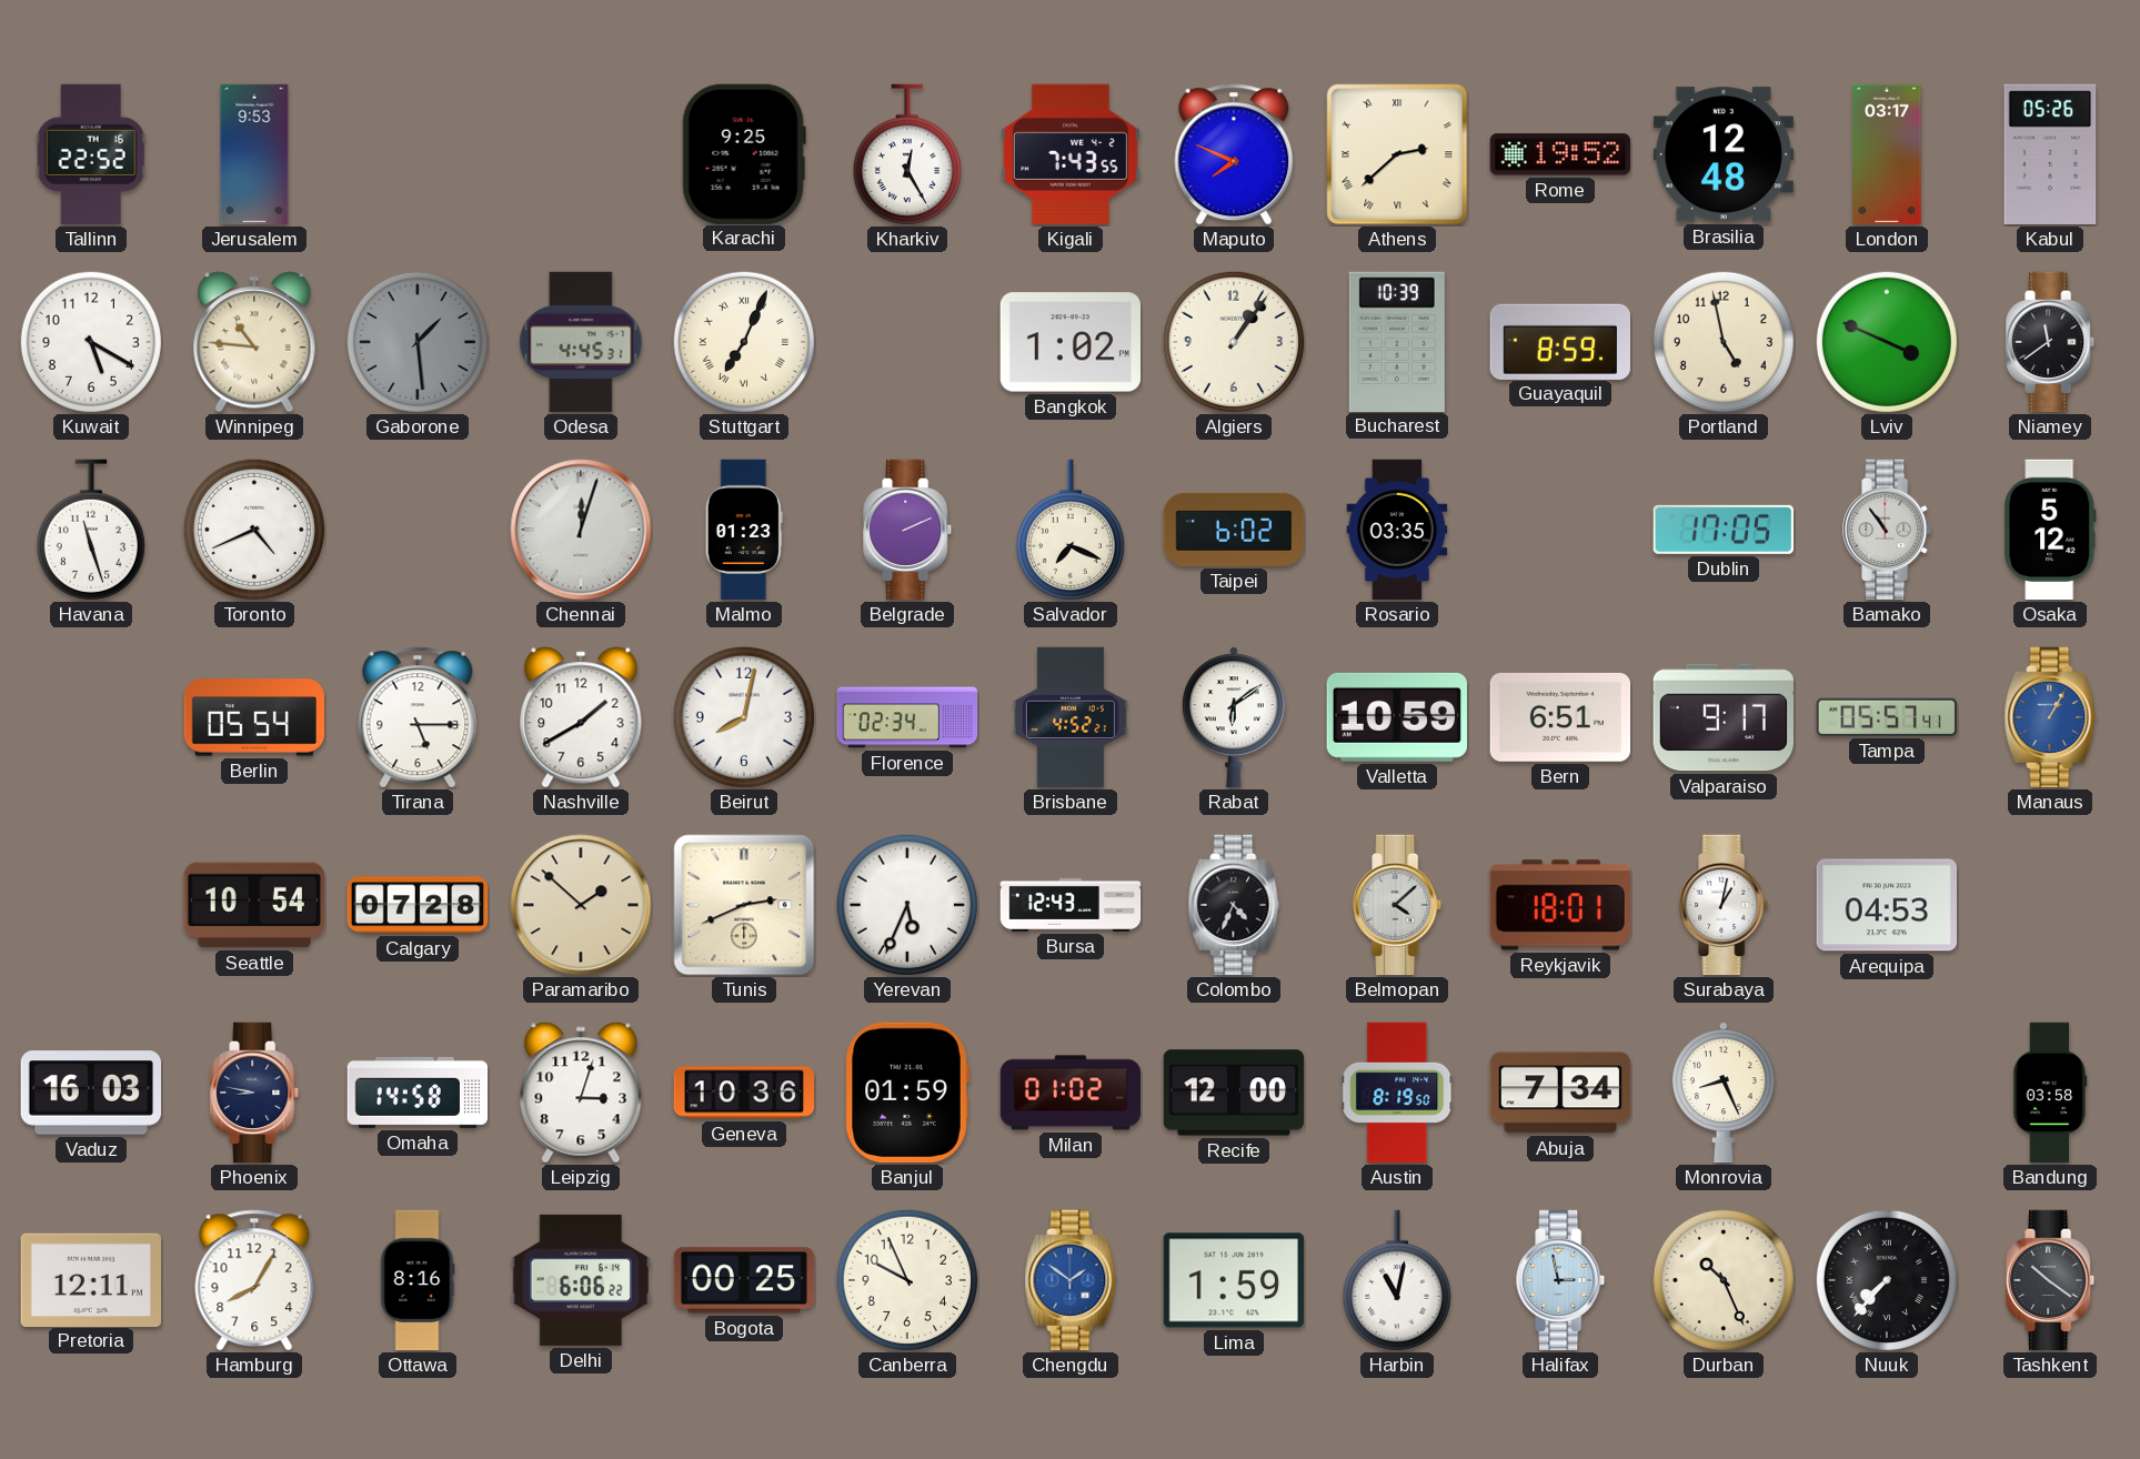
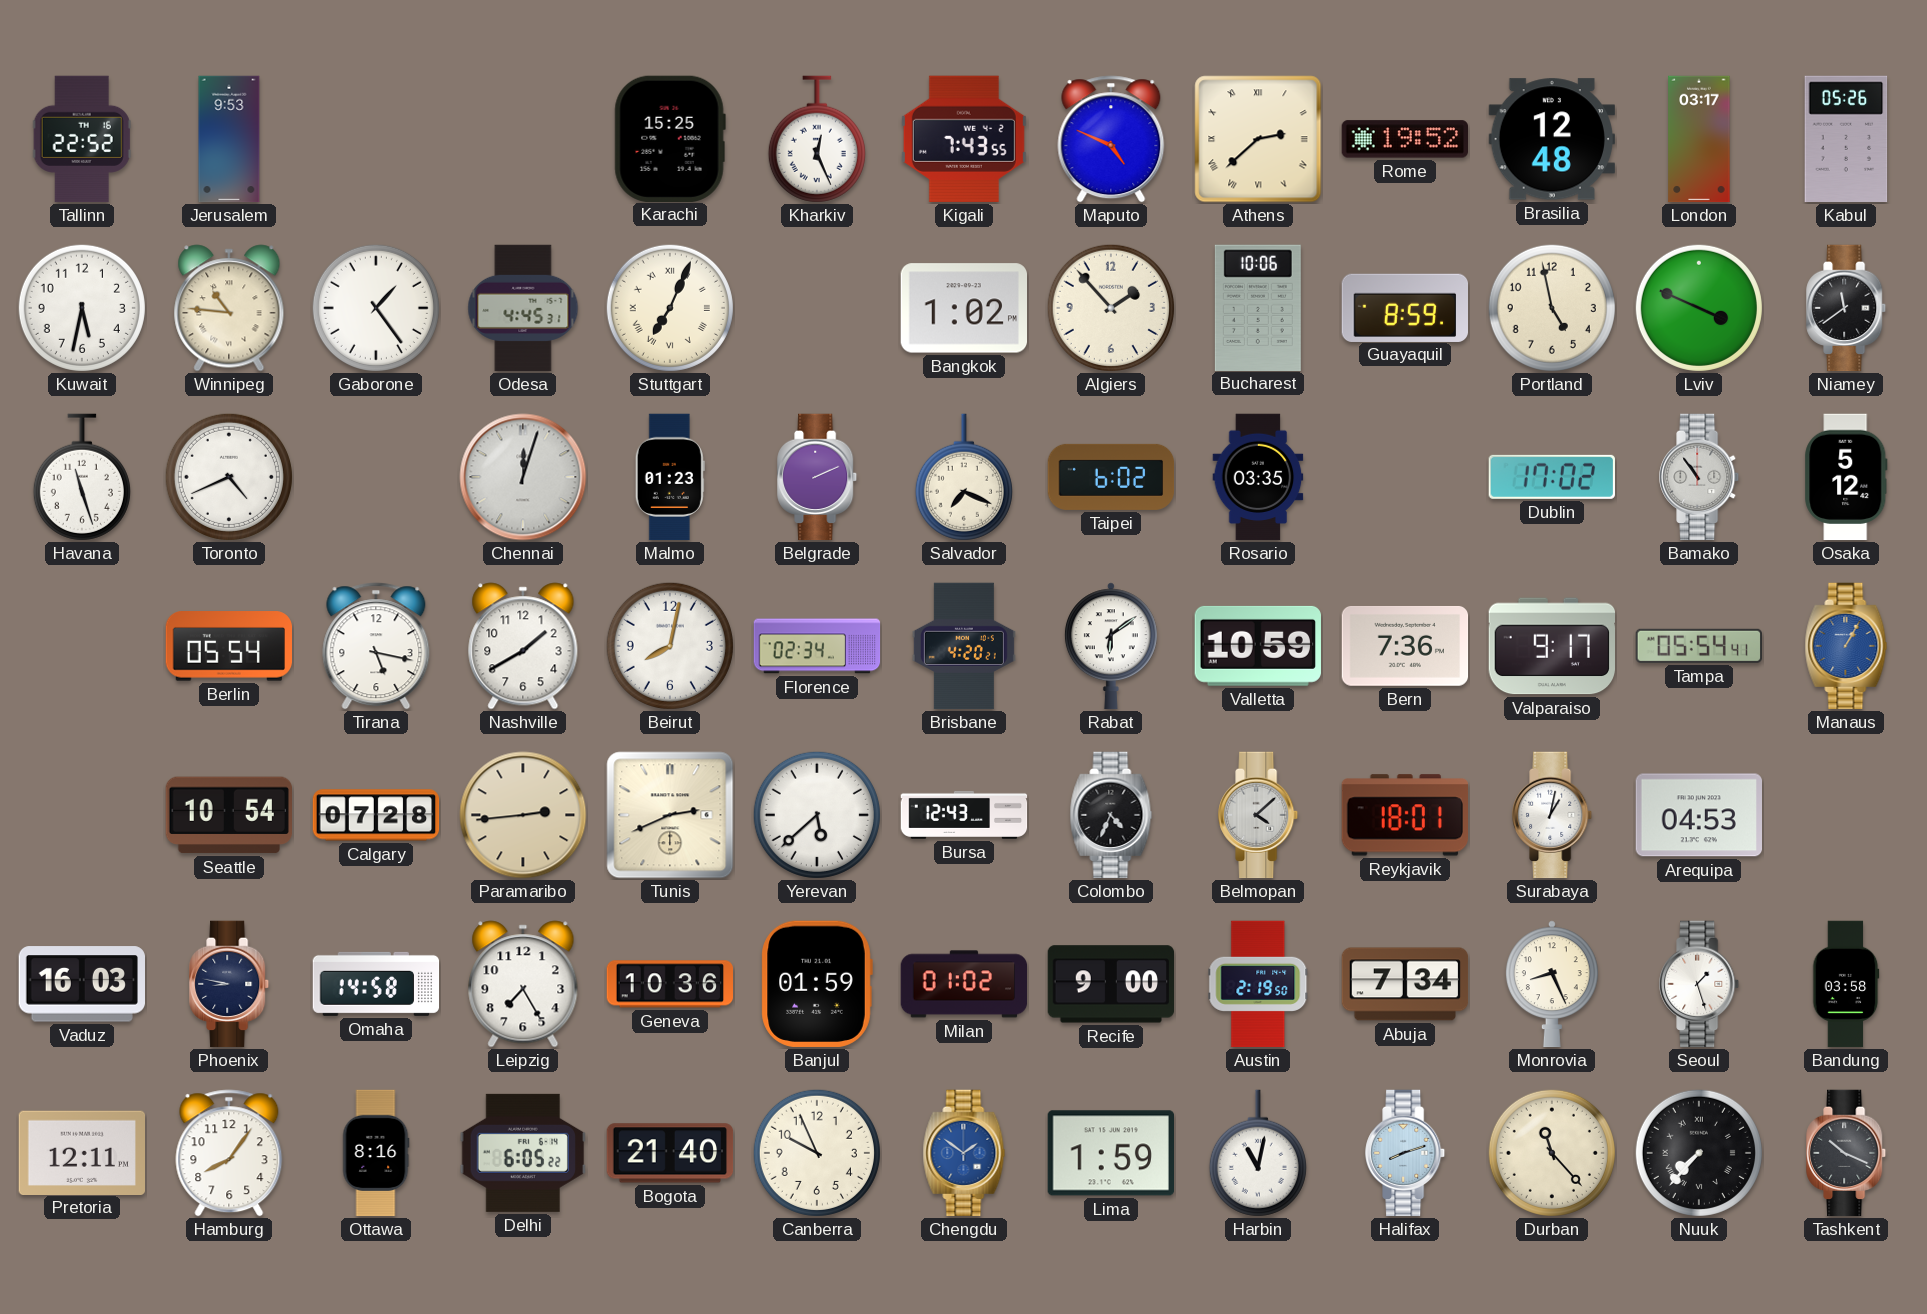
Karachi: 9:25 -> 15:25 (670, 138)
Kharkiv: 12:25 -> 12:26 (817, 139)
Maputo: 7:49 -> 4:49 (1111, 139)
Kuwait: 5:20 -> 5:32 (82, 308)
Gaborone: 1:29 -> 1:24 (376, 308)
Gaborone dial: grey -> white (376, 308)
Algiers: 1:06 -> 1:53 (1111, 308)
Bucharest: 10:39 -> 10:06 (1258, 307)
Dublin: 17:05 -> 17:02 (1552, 477)
Tirana: 5:15 -> 5:17 (376, 646)
Brisbane: 4:52 -> 4:20 (964, 646)
Bern: 6:51 -> 7:36 (1405, 646)
Tampa: 05:57 -> 05:54 (1698, 646)
Paramaribo: 1:52 -> 2:44 (523, 815)
Yerevan: 5:34 -> 5:38 (817, 815)
Leipzig: 3:03 -> 7:25 (523, 984)
Recife: 12:00 -> 9:00 (1111, 984)
Austin: 8:19 -> 2:19 (1258, 984)
Seoul: none -> 1:27 (1700, 984)
Hamburg: 8:05 -> 8:06 (229, 1153)
Delhi: 6:06 -> 6:05 (522, 1153)
Bogota: 00:25 -> 21:40 (670, 1153)
Halifax: 2:58 -> 8:12 (1406, 1153)
Durban: 10:26 -> 11:23 (1552, 1153)
Tashkent: 10:21 -> 10:19 (1847, 1153)
